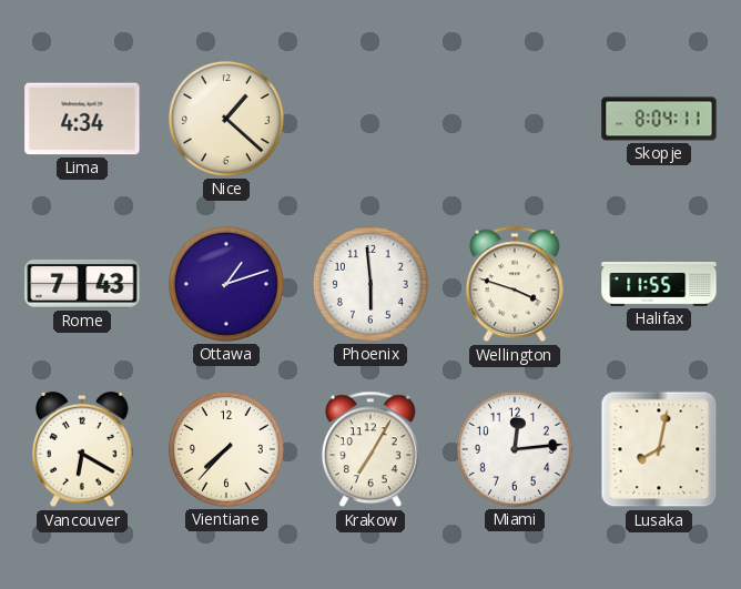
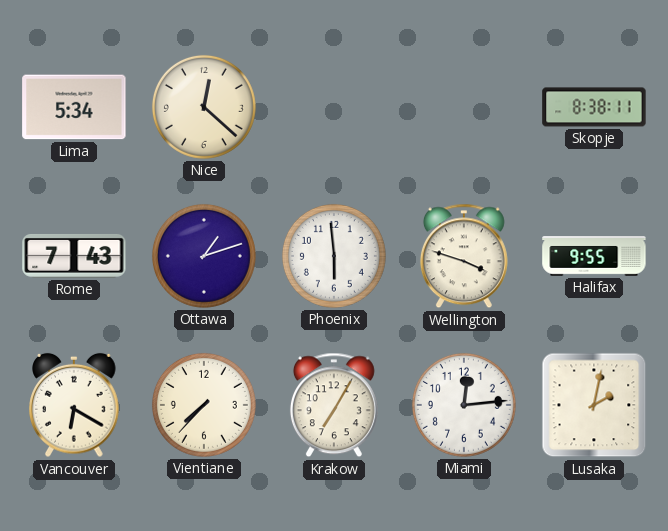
Lima: 4:34 -> 5:34 (74, 107)
Nice: 1:22 -> 12:22 (204, 107)
Skopje: 8:04 -> 8:38 (594, 107)
Halifax: 11:55 -> 9:55 (594, 256)
Lusaka: 8:02 -> 2:02 (594, 405)
